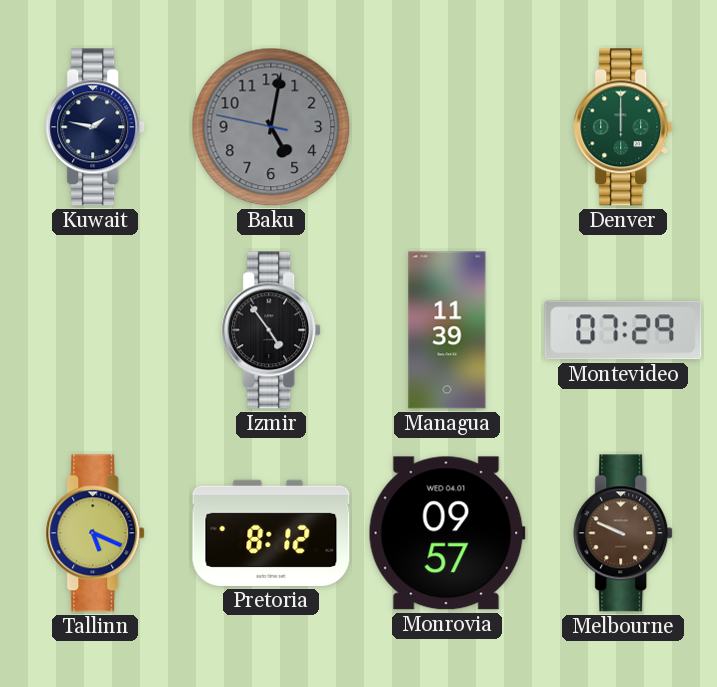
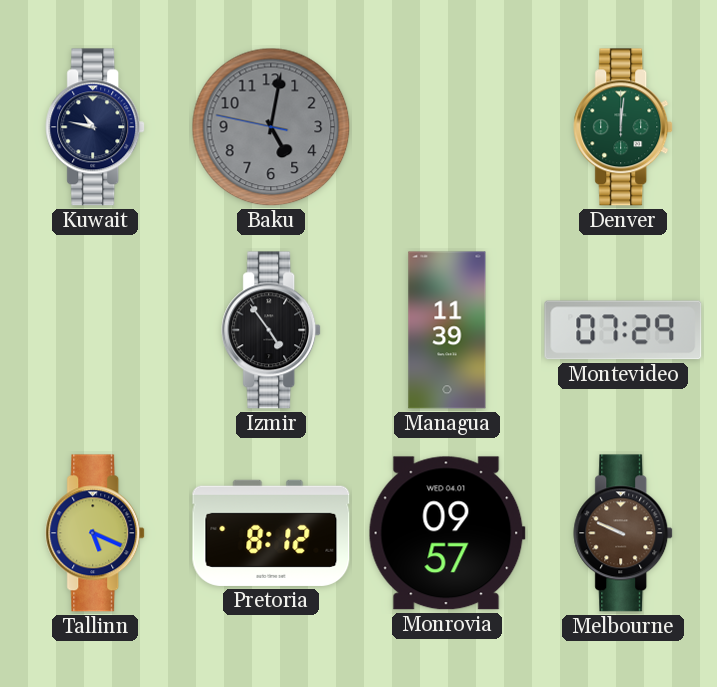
Kuwait: 1:47 -> 10:47 (96, 127)
Denver: 12:00 -> 12:01 (624, 127)
